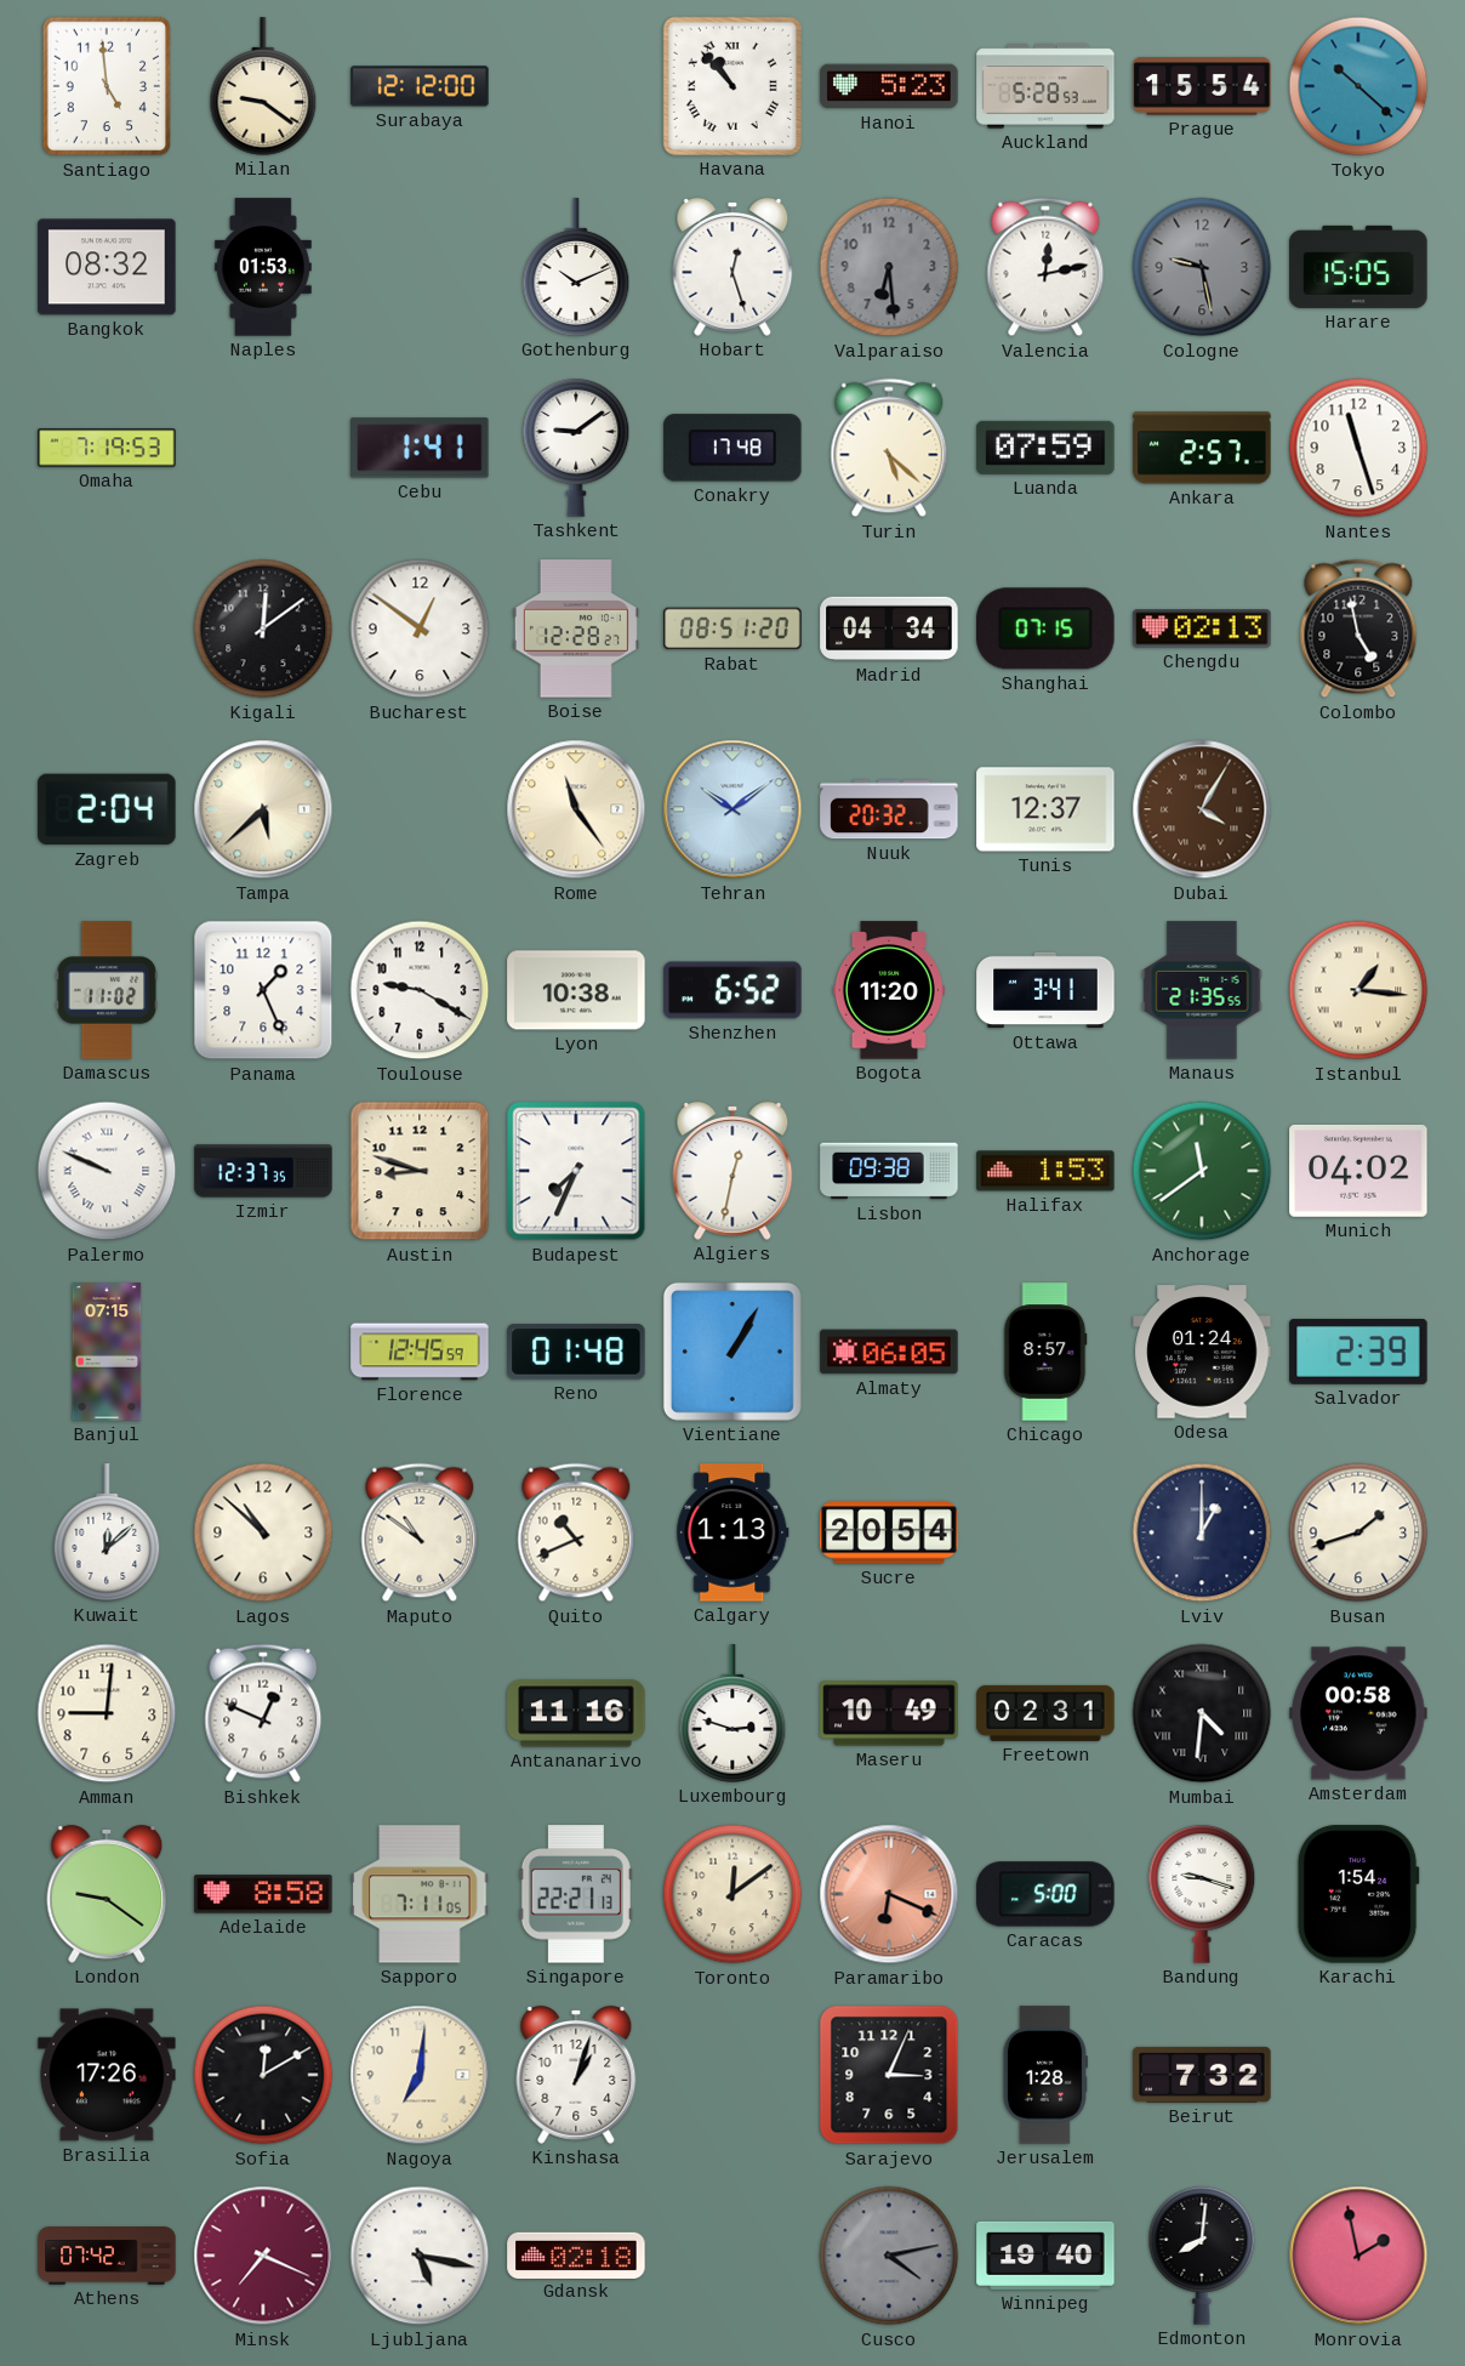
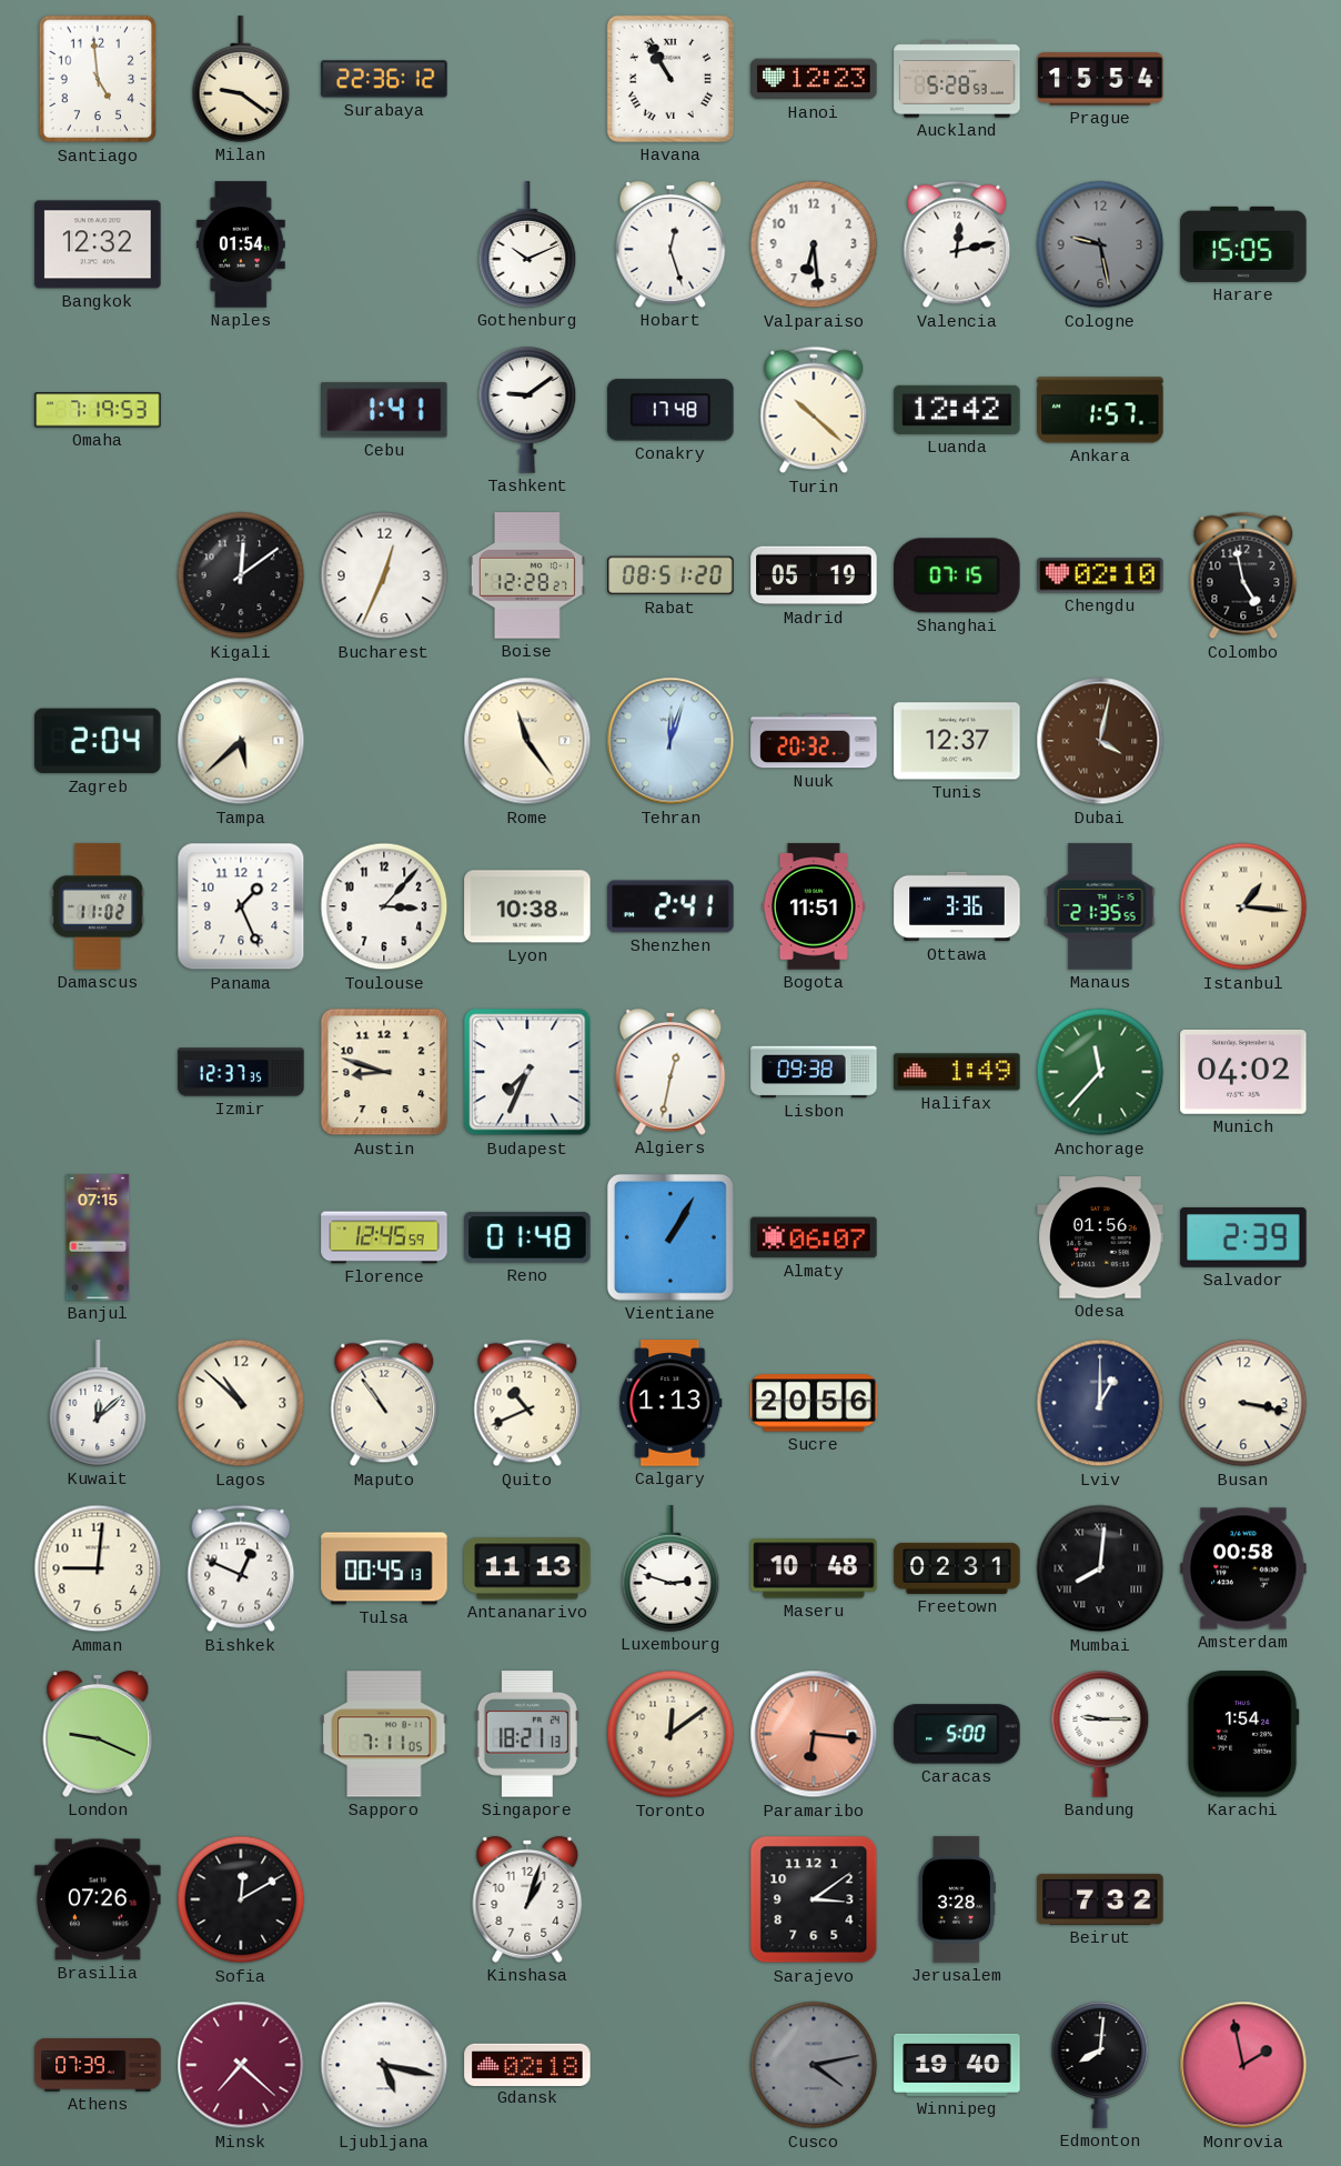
Surabaya: 12:12 -> 22:36 (384, 79)
Havana: 10:53 -> 10:55 (670, 79)
Hanoi: 5:23 -> 12:23 (814, 79)
Tokyo: 10:22 -> none (1358, 86)
Bangkok: 08:32 -> 12:32 (98, 244)
Naples: 01:53 -> 01:54 (241, 244)
Valparaiso dial: grey -> white (814, 244)
Turin: 5:22 -> 10:22 (814, 410)
Luanda: 07:59 -> 12:42 (957, 410)
Ankara: 2:57 -> 1:57 (1100, 410)
Nantes: 11:27 -> none (1358, 448)
Bucharest: 12:51 -> 12:34 (384, 575)
Madrid: 04:34 -> 05:19 (814, 575)
Chengdu: 02:13 -> 02:10 (1100, 575)
Tehran: 10:09 -> 12:03 (670, 741)
Dubai: 4:05 -> 4:02 (1100, 741)
Toulouse: 9:20 -> 3:07 (384, 906)
Shenzhen: 6:52 -> 2:41 (670, 906)
Bogota: 11:20 -> 11:51 (814, 906)
Ottawa: 3:41 -> 3:36 (957, 906)
Palermo: 9:49 -> none (107, 1171)
Halifax: 1:53 -> 1:49 (957, 1072)
Anchorage: 11:39 -> 11:37 (1100, 1072)
Almaty: 06:05 -> 06:07 (814, 1237)
Chicago: 8:57 -> none (1045, 1352)
Odesa: 01:24 -> 01:56 (1100, 1237)
Maputo: 10:51 -> 10:54 (384, 1403)
Sucre: 20:54 -> 20:56 (814, 1403)
Busan: 1:42 -> 3:17 (1243, 1403)
Tulsa: none -> 00:45 (384, 1568)
Antananarivo: 11:16 -> 11:13 (527, 1568)
Maseru: 10:49 -> 10:48 (814, 1568)
Mumbai: 4:31 -> 8:01 (1100, 1568)
London: 9:21 -> 9:19 (98, 1734)
Adelaide: 8:58 -> none (263, 1894)
Singapore: 22:21 -> 18:21 (527, 1734)
Paramaribo: 6:19 -> 6:16 (814, 1734)
Bandung: 9:18 -> 9:15 (1100, 1734)
Brasilia: 17:26 -> 07:26 (98, 1899)
Nagoya: 7:01 -> none (420, 2075)
Sarajevo: 3:04 -> 3:09 (814, 1899)
Jerusalem: 1:28 -> 3:28 (957, 1899)
Athens: 07:42 -> 07:39 (98, 2066)
Minsk: 7:19 -> 7:22 (241, 2065)
